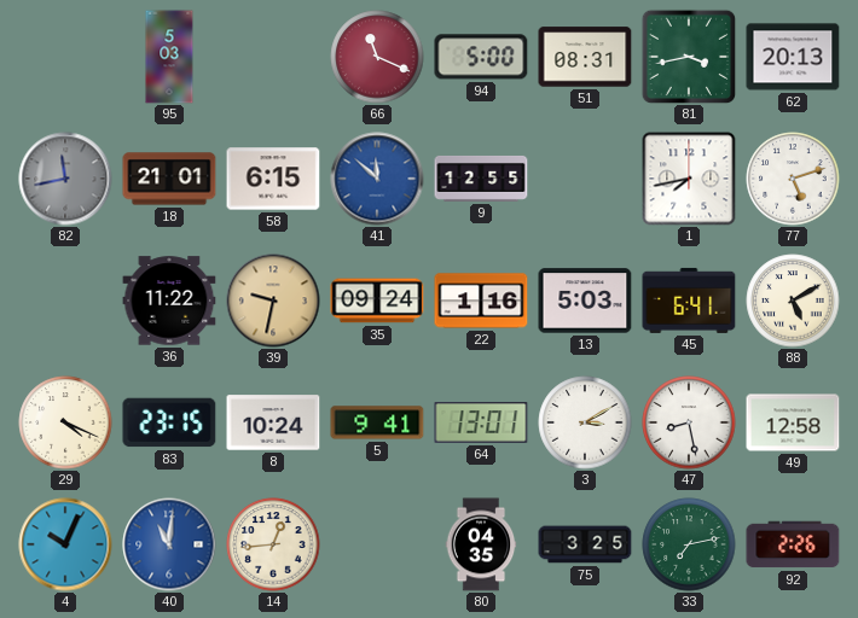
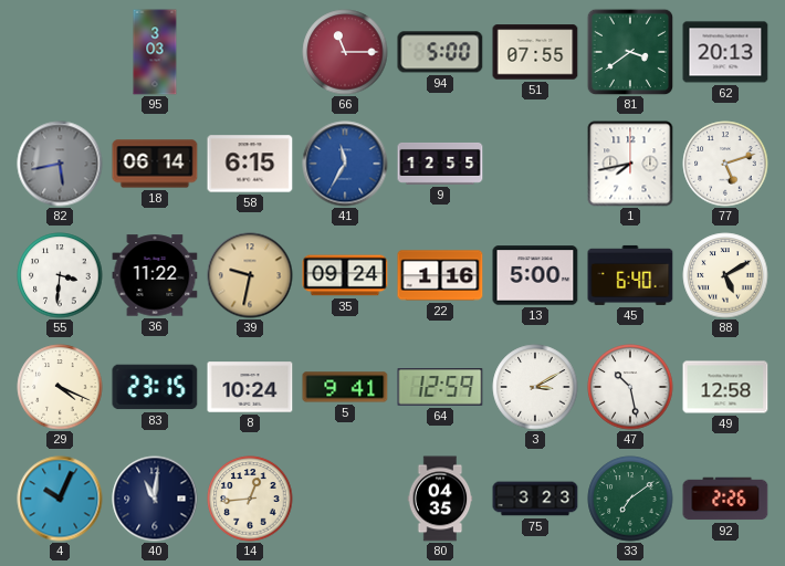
95: 5:03 -> 3:03 (155, 52)
66: 11:19 -> 11:15 (345, 52)
51: 08:31 -> 07:55 (535, 52)
81: 3:43 -> 3:39 (630, 52)
82: 11:43 -> 5:43 (60, 164)
18: 21:01 -> 06:14 (155, 164)
41: 11:52 -> 11:35 (345, 164)
55: none -> 3:31 (60, 275)
13: 5:03 -> 5:00 (535, 275)
45: 6:41 -> 6:40 (630, 275)
64: 13:01 -> 12:59 (440, 388)
47: 8:28 -> 10:28 (630, 387)
40 dial: blue -> navy (155, 499)
75: 3:25 -> 3:23 (535, 499)
33: 7:13 -> 7:09 (630, 499)
